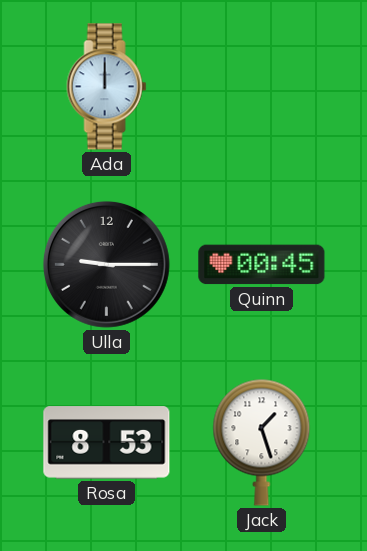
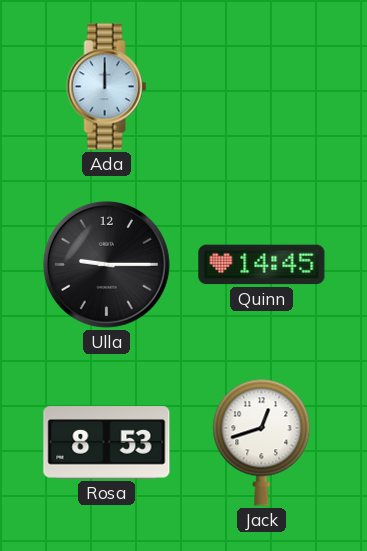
Quinn: 00:45 -> 14:45 (262, 265)
Jack: 1:27 -> 12:42 (262, 442)
